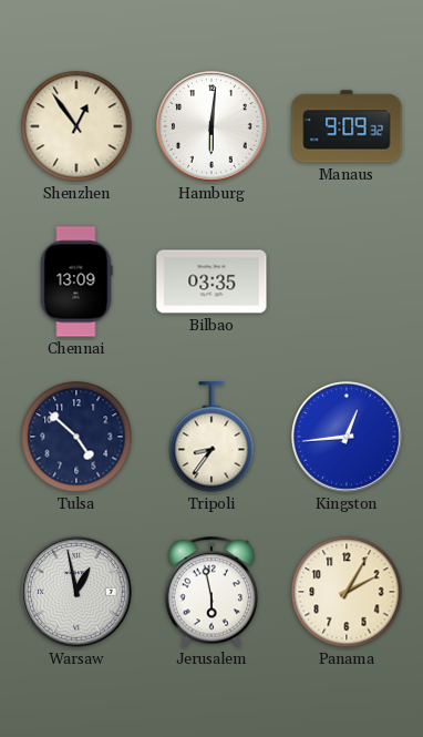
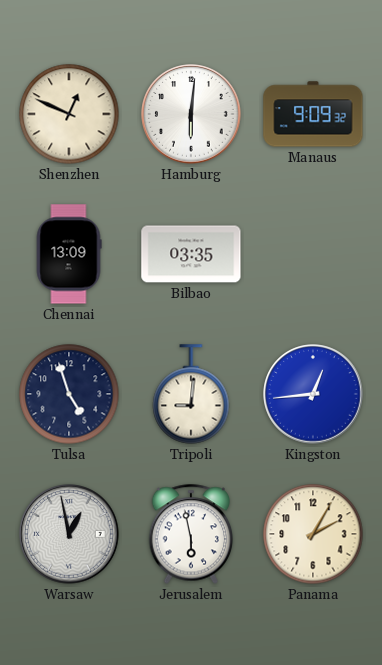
Shenzhen: 12:54 -> 12:49 (69, 114)
Tulsa: 4:52 -> 4:57 (69, 394)
Tripoli: 8:36 -> 9:01 (191, 394)
